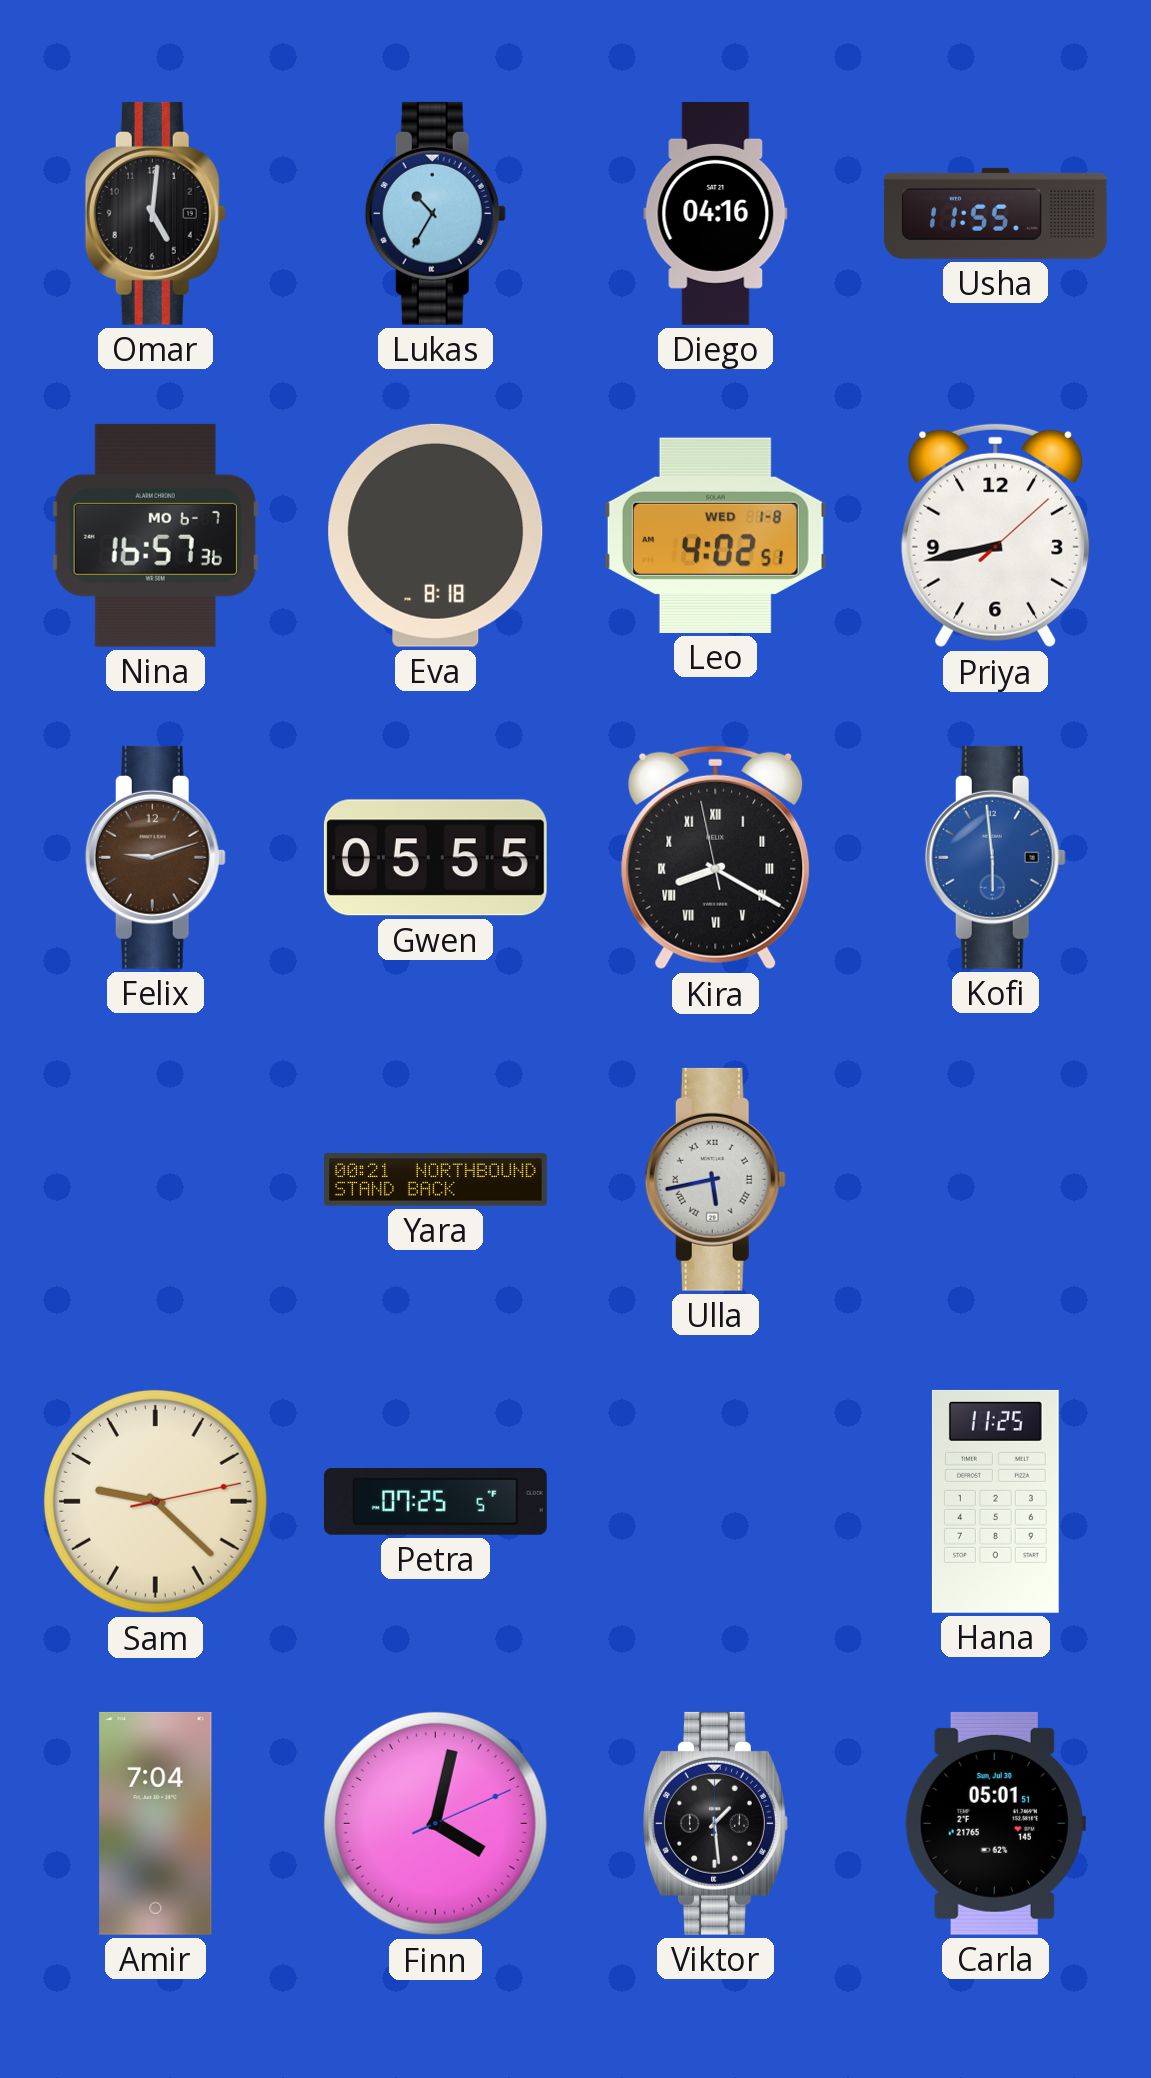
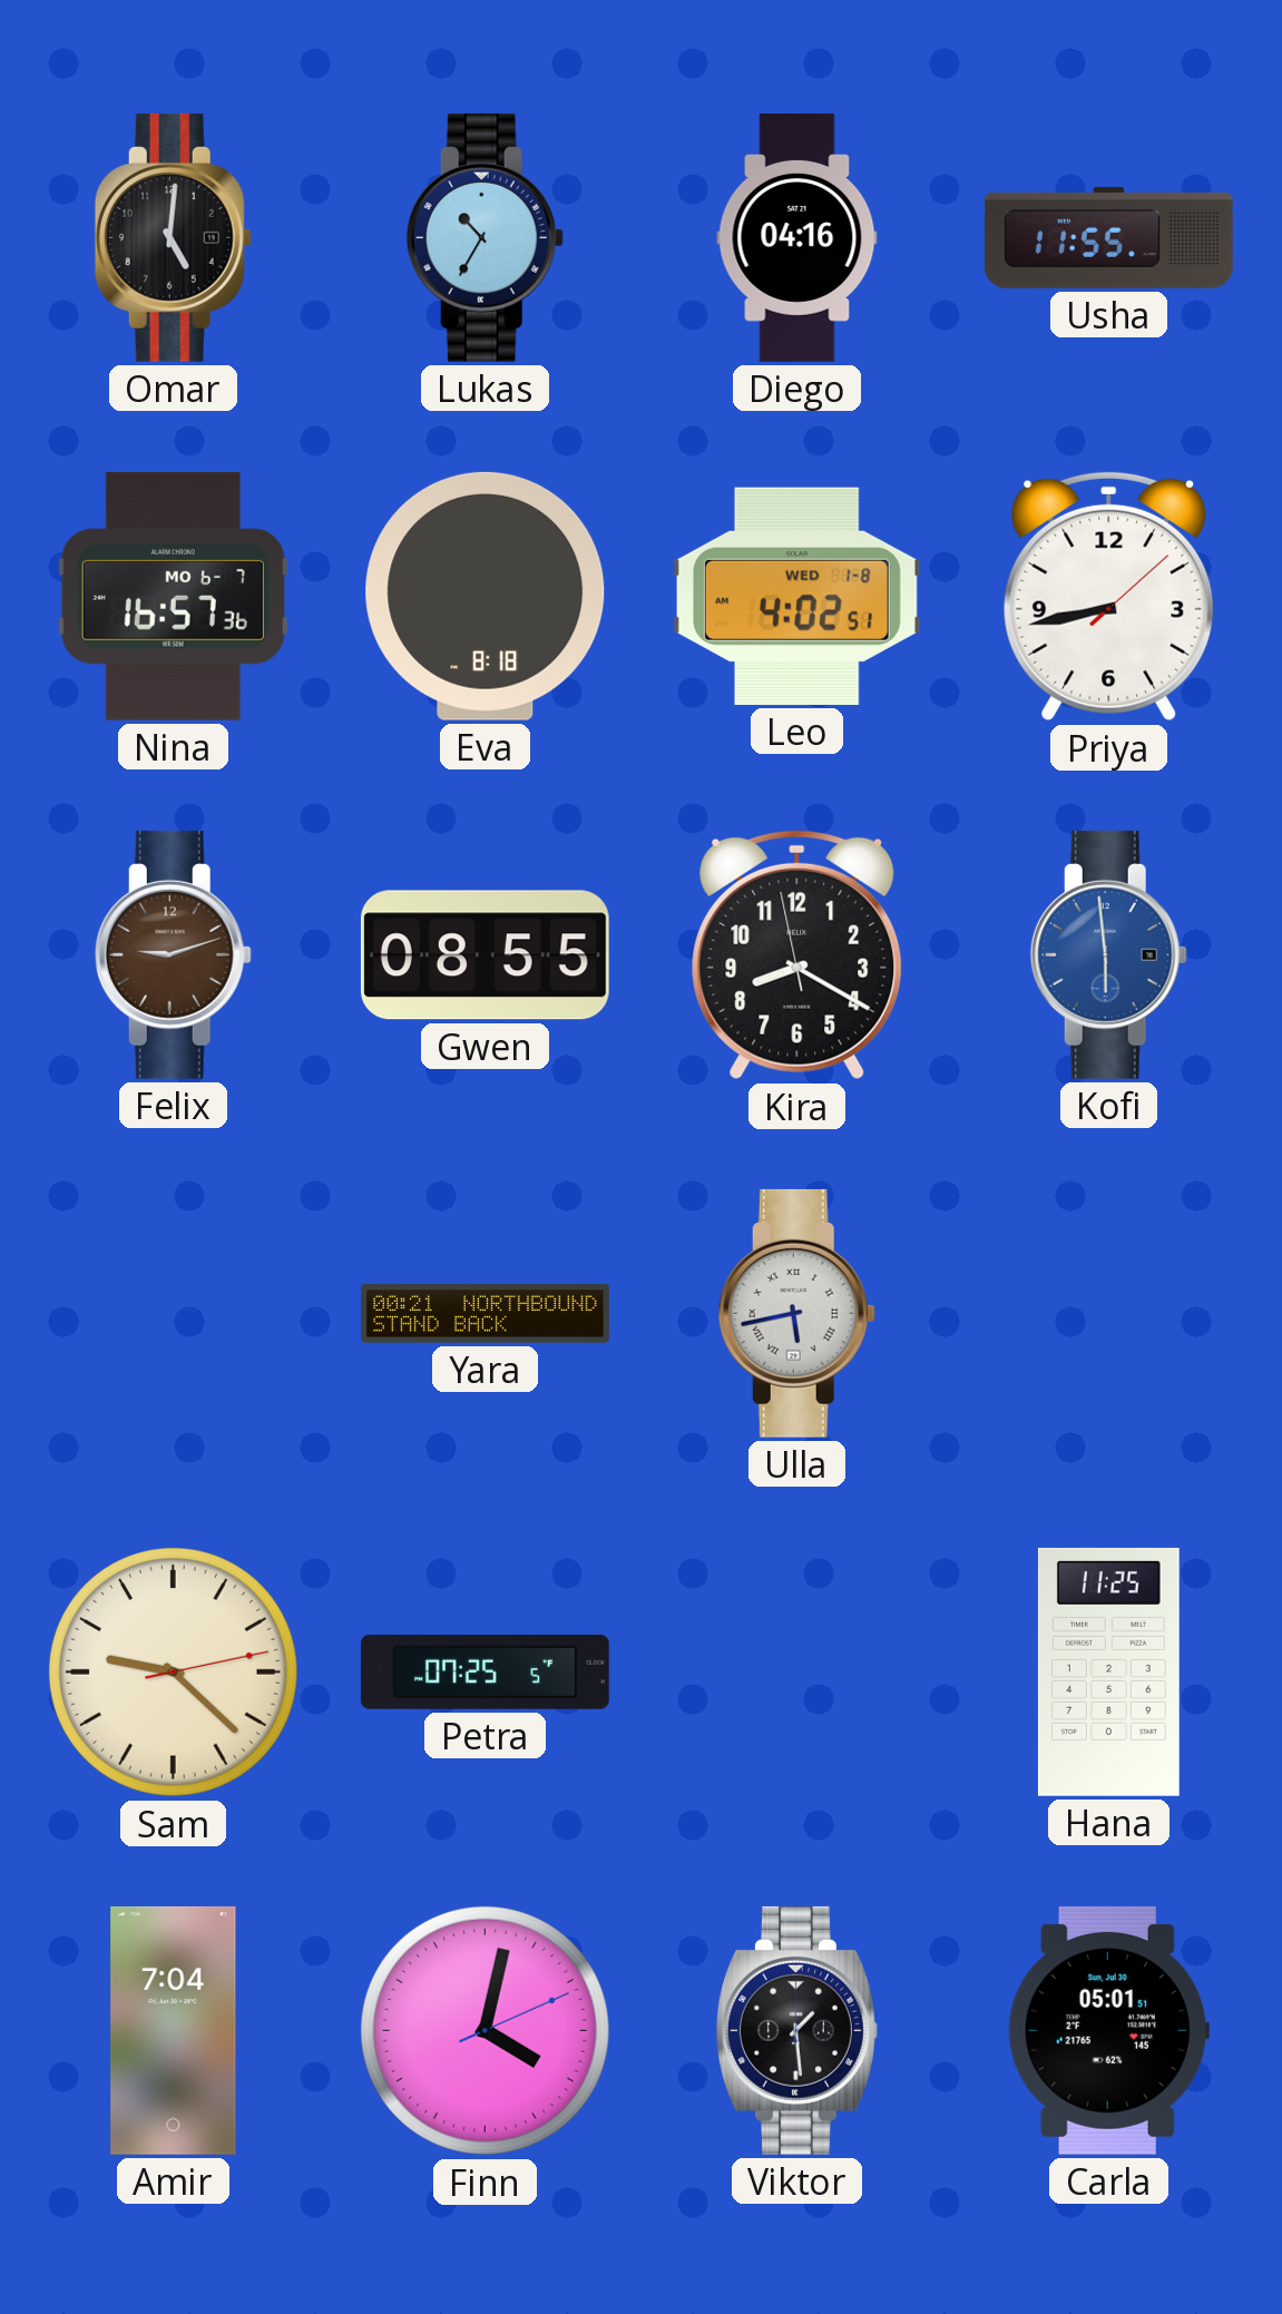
Gwen: 05:55 -> 08:55 (485, 955)
Kira numerals: Roman -> Arabic (797, 955)
